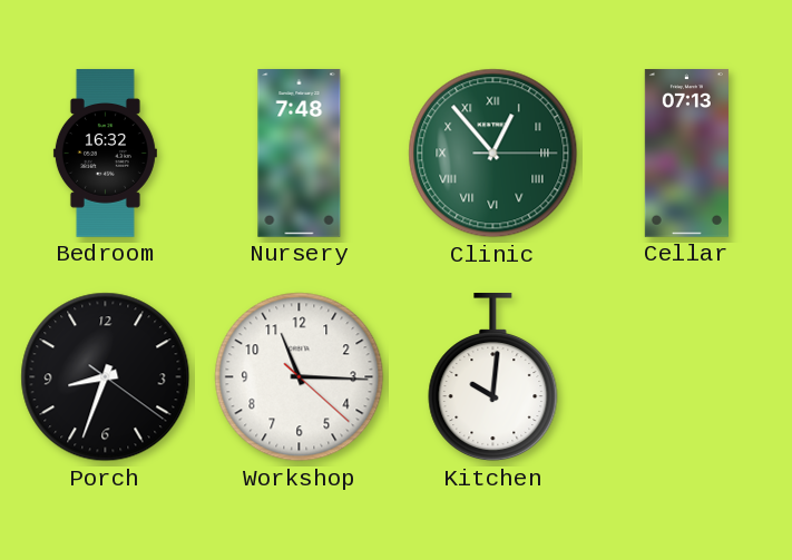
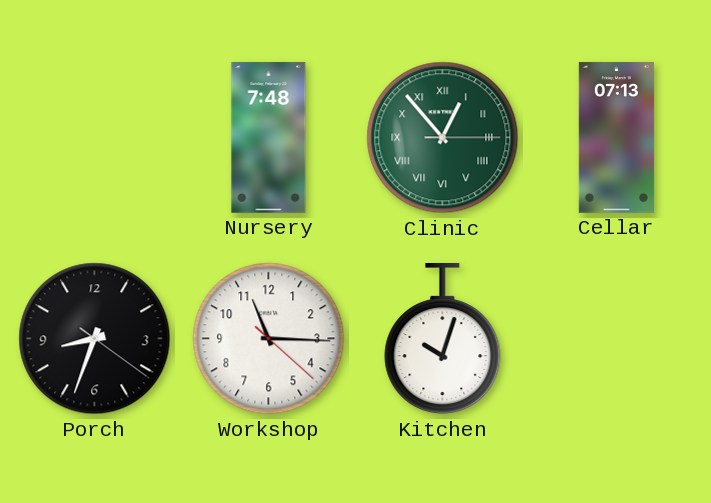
Bedroom: 16:32 -> none (105, 154)
Kitchen: 10:01 -> 10:03 (443, 340)
